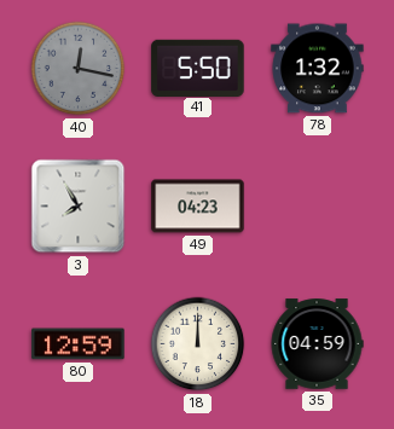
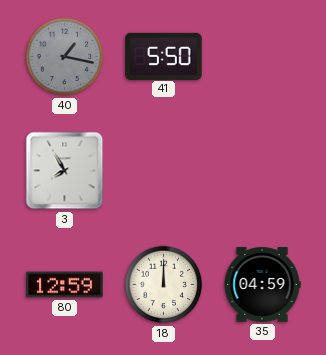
40: 12:17 -> 1:17 (65, 57)
78: 1:32 -> none (318, 69)
49: 04:23 -> none (198, 207)
